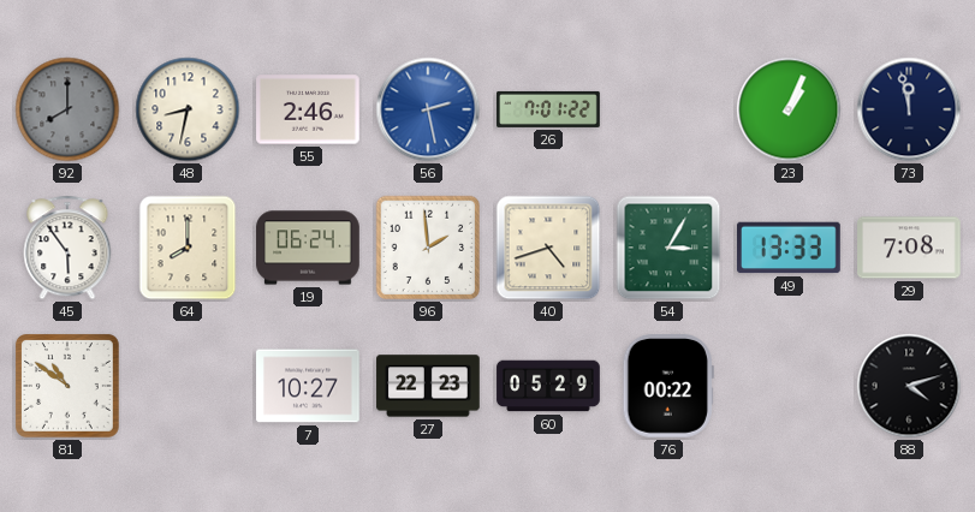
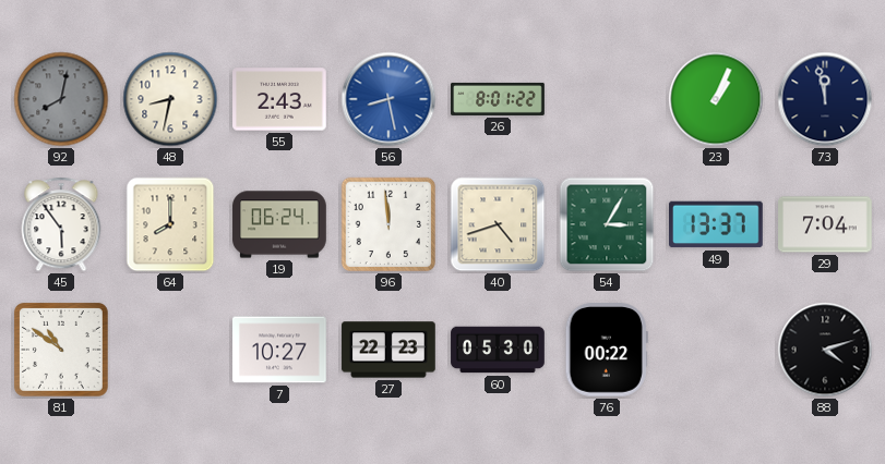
92: 8:00 -> 8:02 (61, 99)
55: 2:46 -> 2:43 (279, 99)
56: 2:28 -> 8:28 (388, 99)
26: 7:01 -> 8:01 (498, 99)
96: 1:59 -> 11:59 (388, 224)
49: 13:33 -> 13:37 (717, 224)
29: 7:08 -> 7:04 (825, 224)
60: 05:29 -> 05:30 (498, 350)
